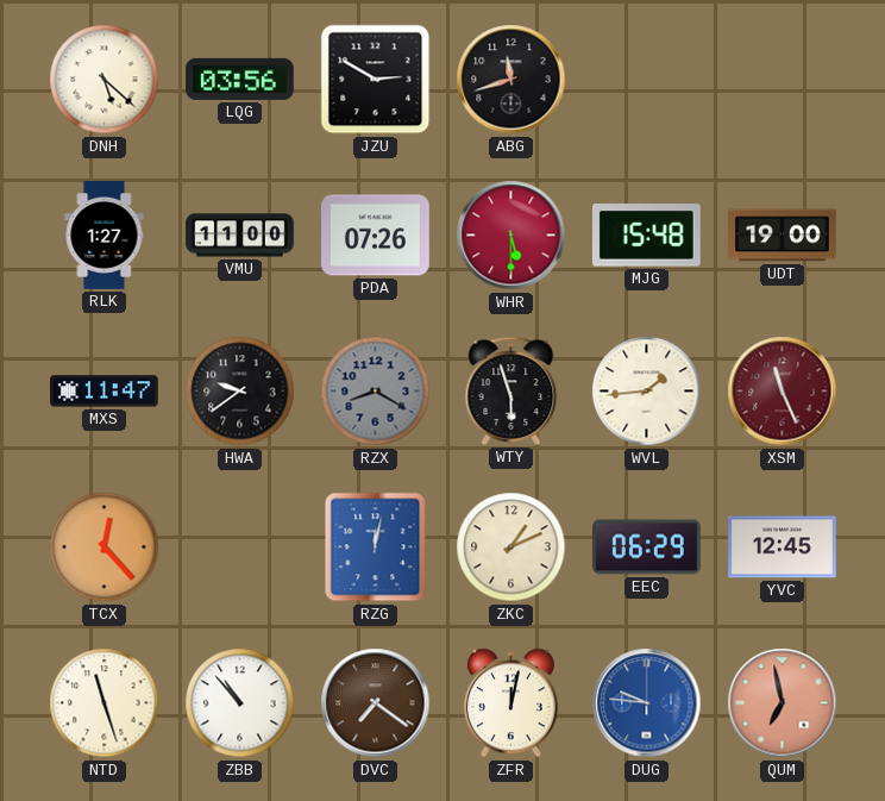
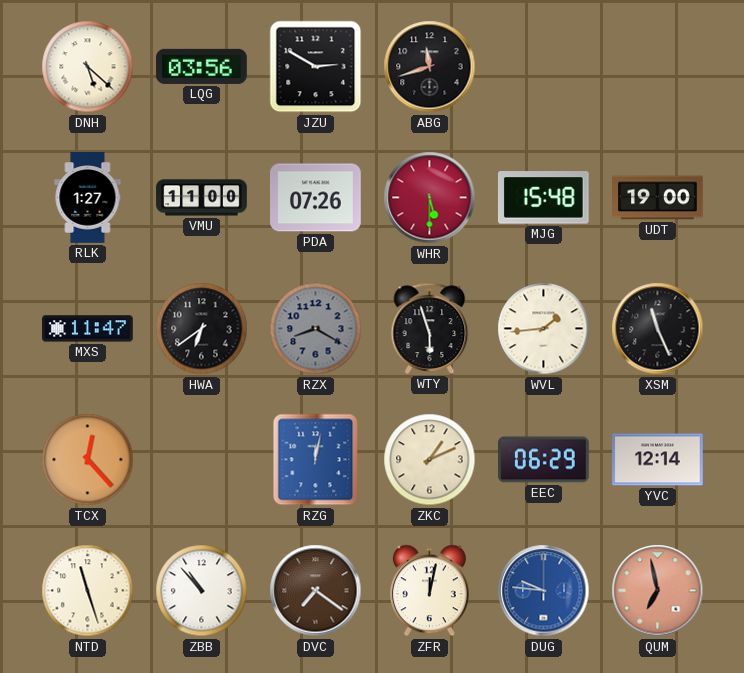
HWA: 9:39 -> 6:39 (202, 329)
XSM dial: burgundy -> black (658, 329)
YVC: 12:45 -> 12:14 (658, 460)
